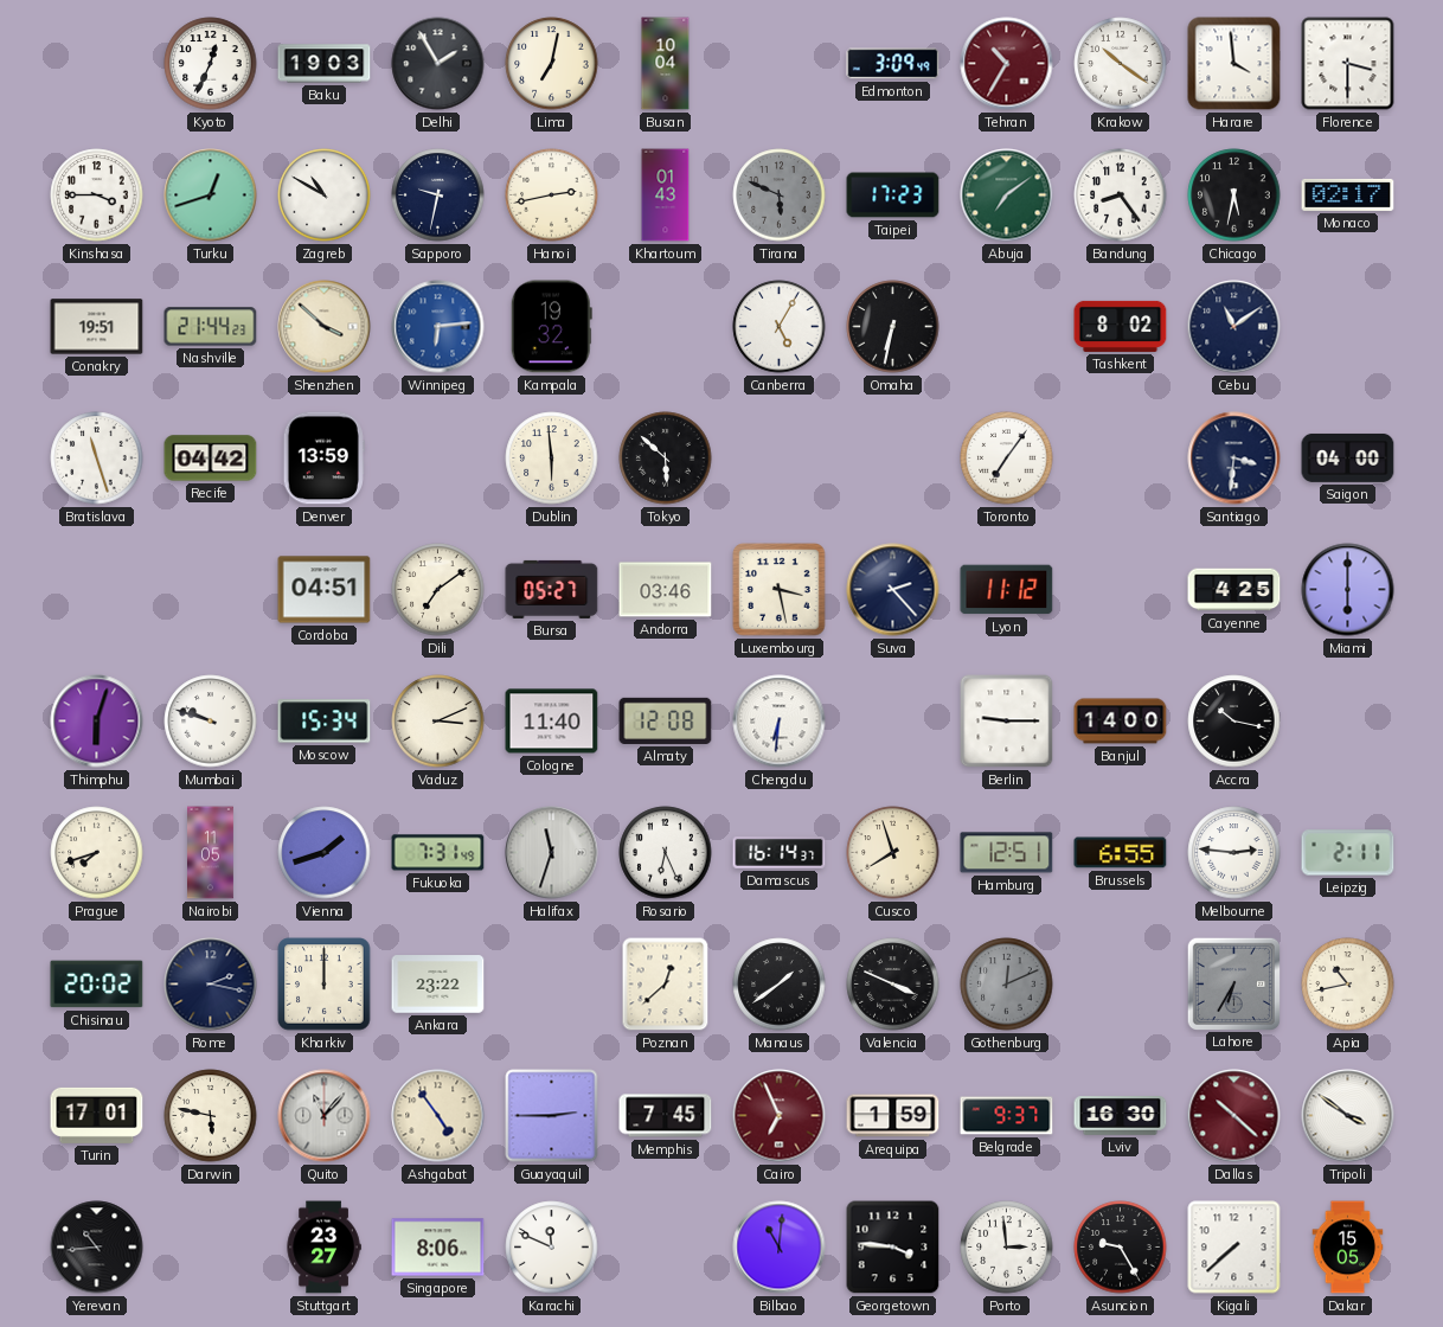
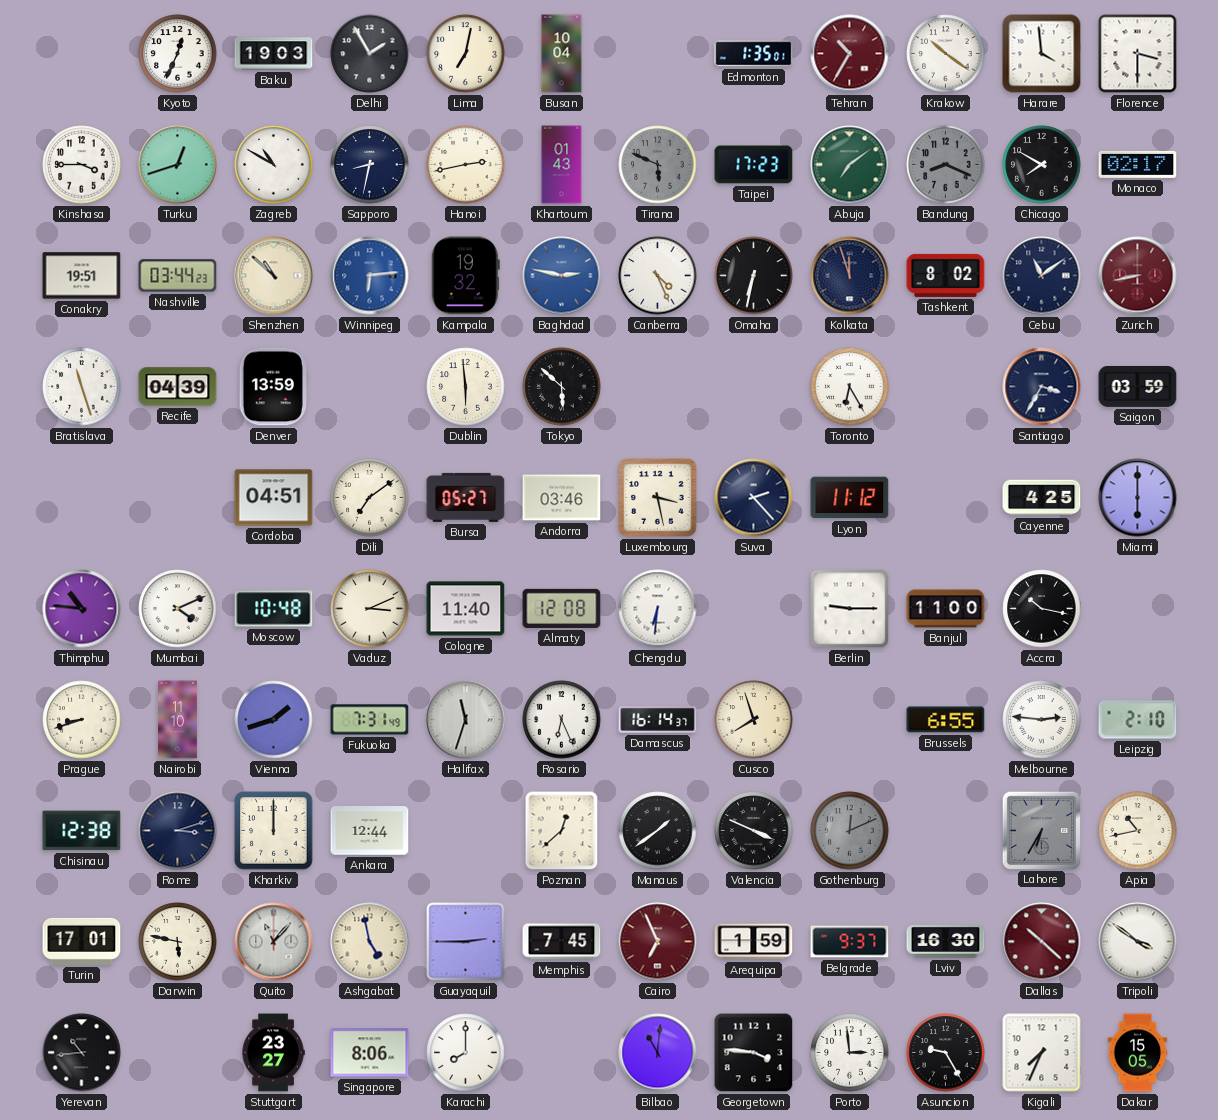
Edmonton: 3:09 -> 1:35 (754, 54)
Sapporo: 9:32 -> 8:32 (370, 165)
Bandung: 8:24 -> 8:19 (946, 165)
Bandung dial: white -> grey (946, 165)
Chicago: 5:32 -> 7:50 (1042, 165)
Nashville: 21:44 -> 03:44 (178, 276)
Shenzhen: 3:52 -> 10:52 (274, 276)
Baghdad: none -> 2:47 (562, 276)
Canberra: 5:05 -> 4:26 (658, 276)
Kolkata: none -> 11:57 (850, 276)
Zurich: none -> 8:43 (1138, 276)
Recife: 04:42 -> 04:39 (178, 387)
Toronto: 7:06 -> 6:25 (850, 387)
Santiago: 3:31 -> 3:35 (1042, 387)
Saigon: 04:00 -> 03:59 (1138, 386)
Thimphu: 6:03 -> 10:46 (82, 609)
Mumbai: 9:48 -> 4:11 (178, 609)
Moscow: 15:34 -> 10:48 (274, 609)
Banjul: 14:00 -> 11:00 (946, 609)
Prague: 7:42 -> 8:42 (82, 720)
Nairobi: 11:05 -> 11:10 (178, 720)
Hamburg: 12:51 -> none (1007, 853)
Leipzig: 2:11 -> 2:10 (1138, 720)
Chisinau: 20:02 -> 12:38 (82, 831)
Rome: 2:17 -> 3:12 (178, 831)
Ankara: 23:22 -> 12:44 (370, 831)
Ashgabat: 4:54 -> 4:58 (370, 942)
Karachi: 11:49 -> 8:00 (466, 1053)
Kigali: 7:38 -> 7:34 (1042, 1053)
